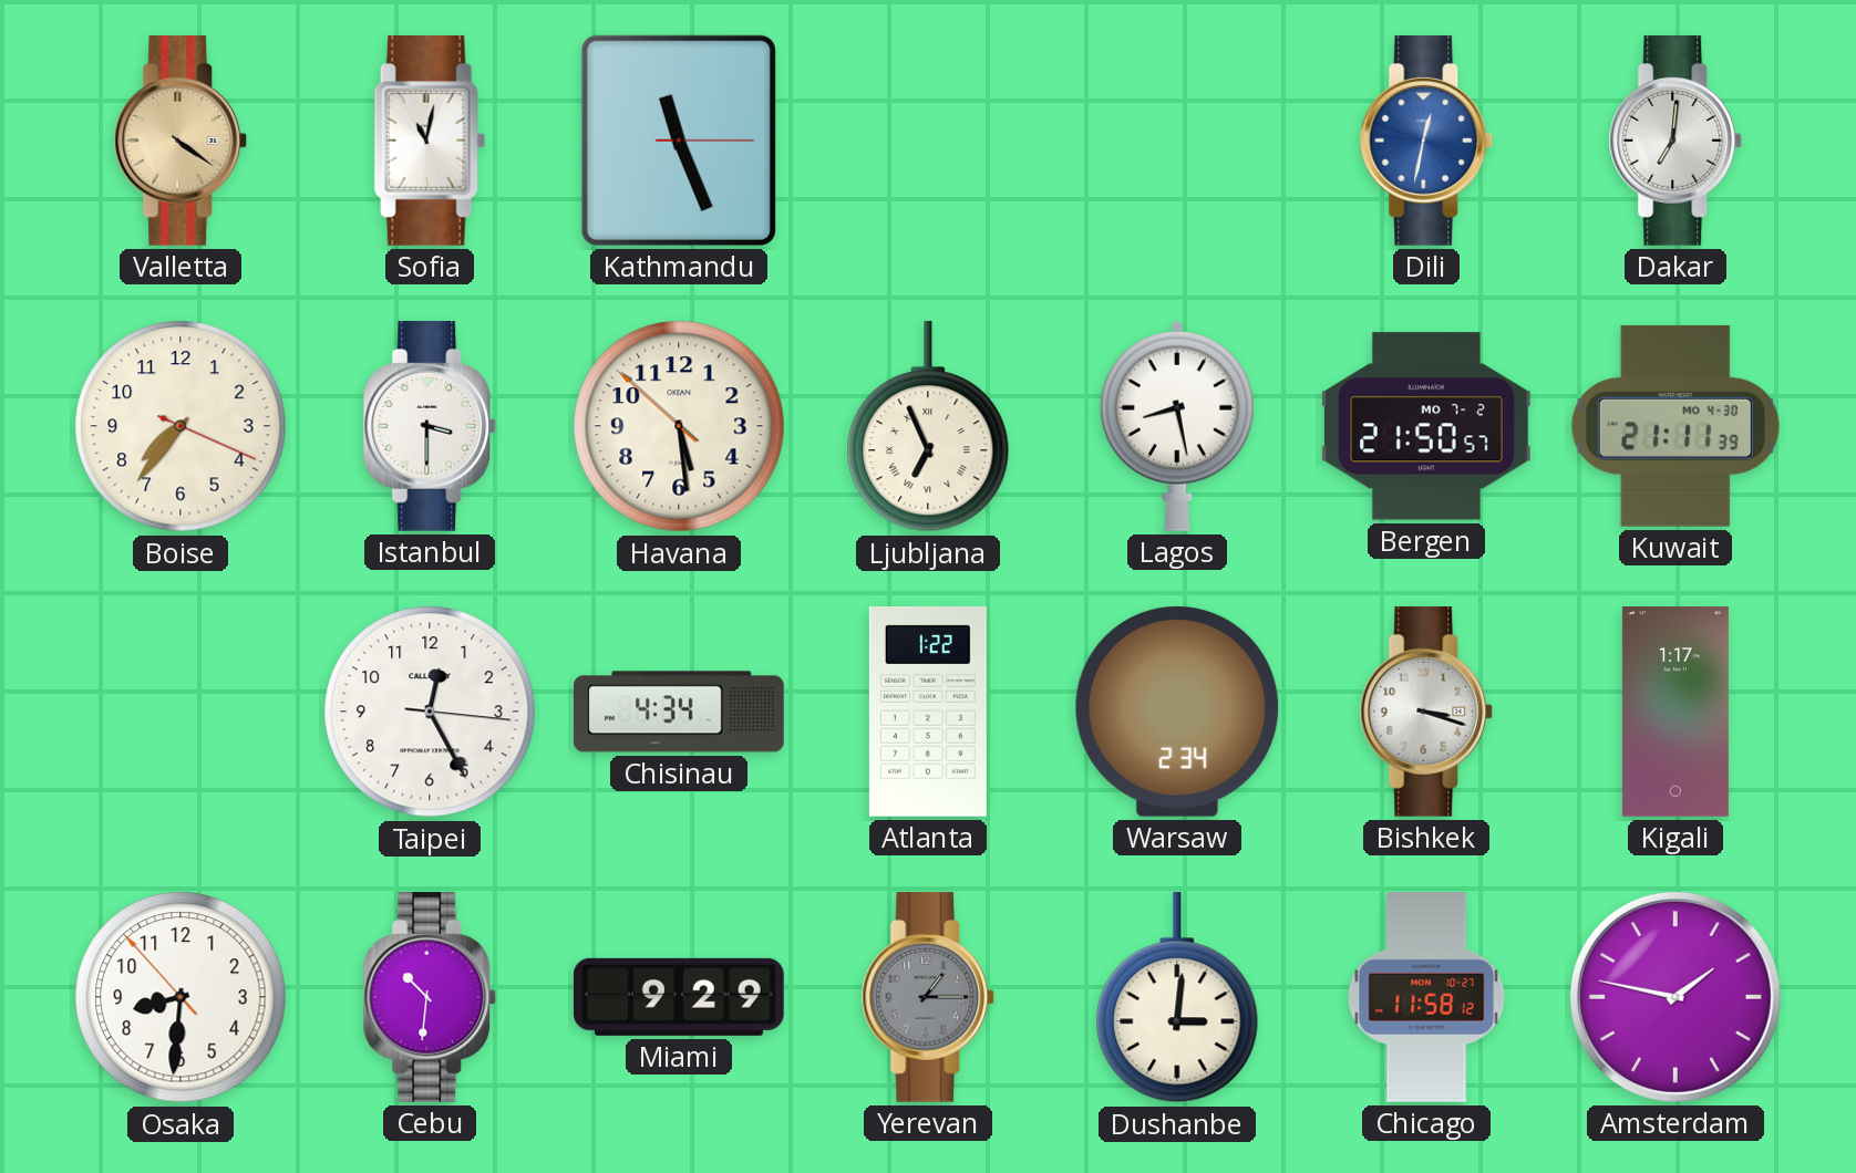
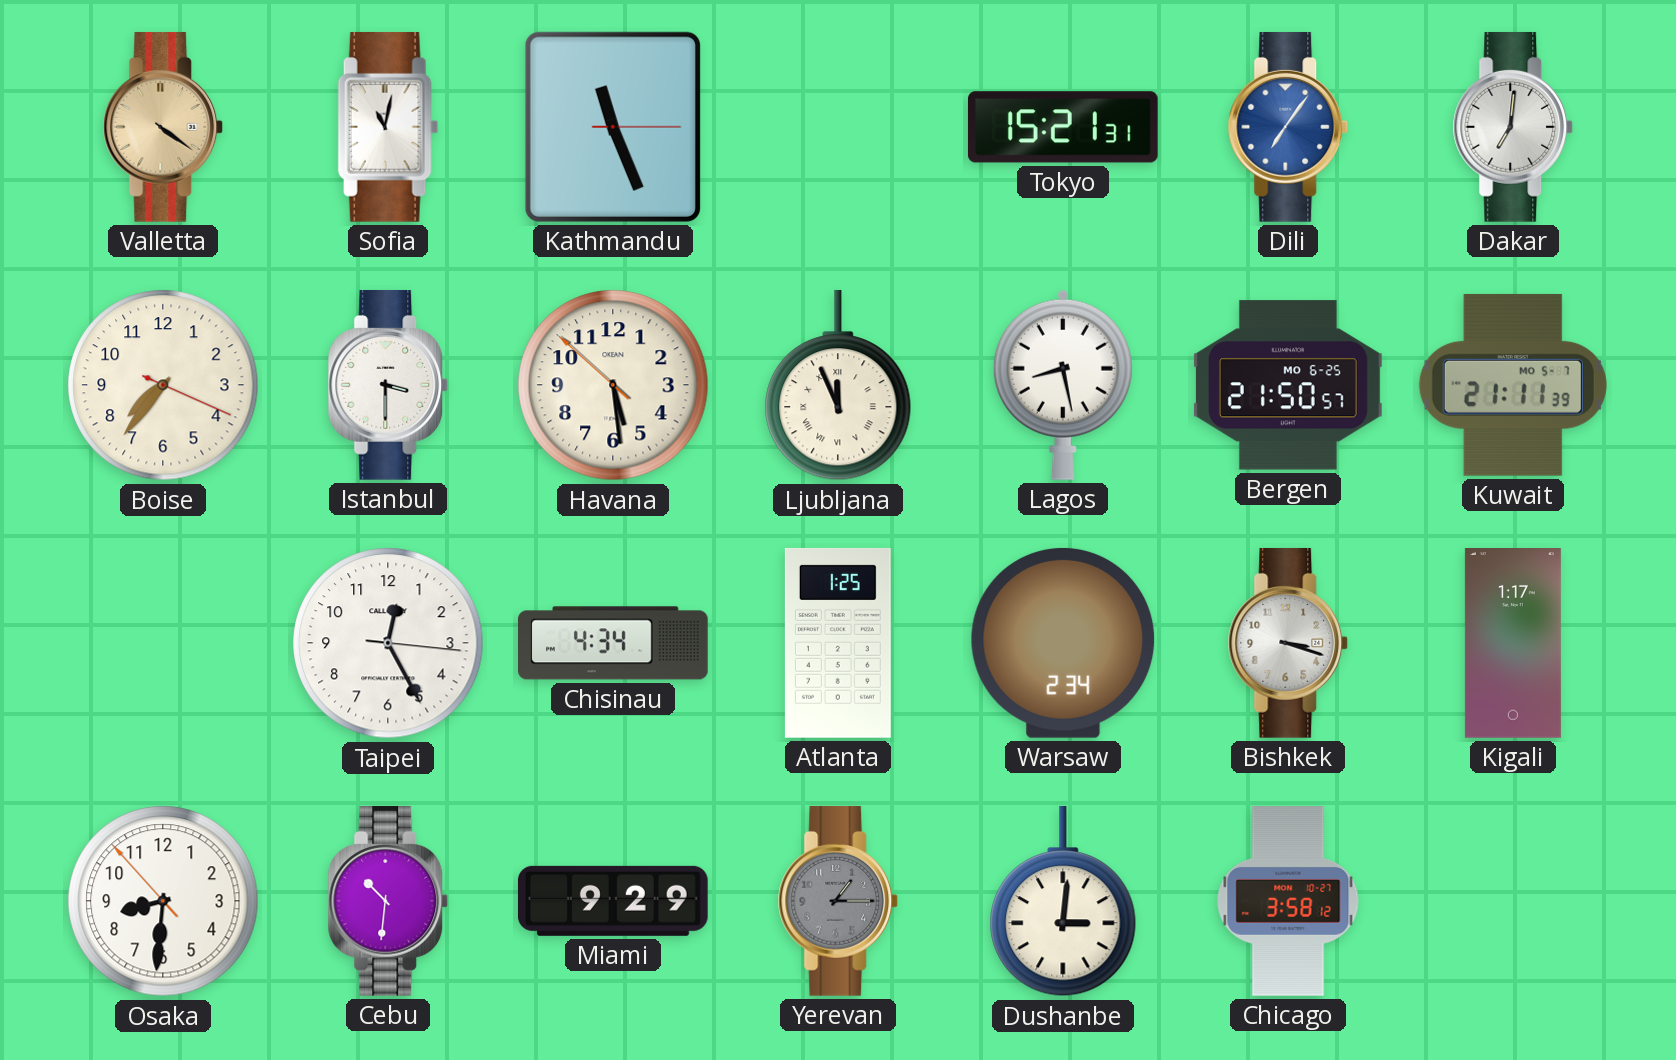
Tokyo: none -> 15:21 (1063, 127)
Dili: 12:32 -> 7:06 (1288, 127)
Ljubljana: 6:56 -> 11:56 (838, 385)
Bergen date: MO 7-2 -> MO 6-25 (1288, 385)
Kuwait date: MO 4-30 -> MO 5-7 (1513, 385)
Atlanta: 1:22 -> 1:25 (838, 643)
Chicago: 11:58 -> 3:58 (1288, 901)
Amsterdam: 1:47 -> none (1675, 997)
